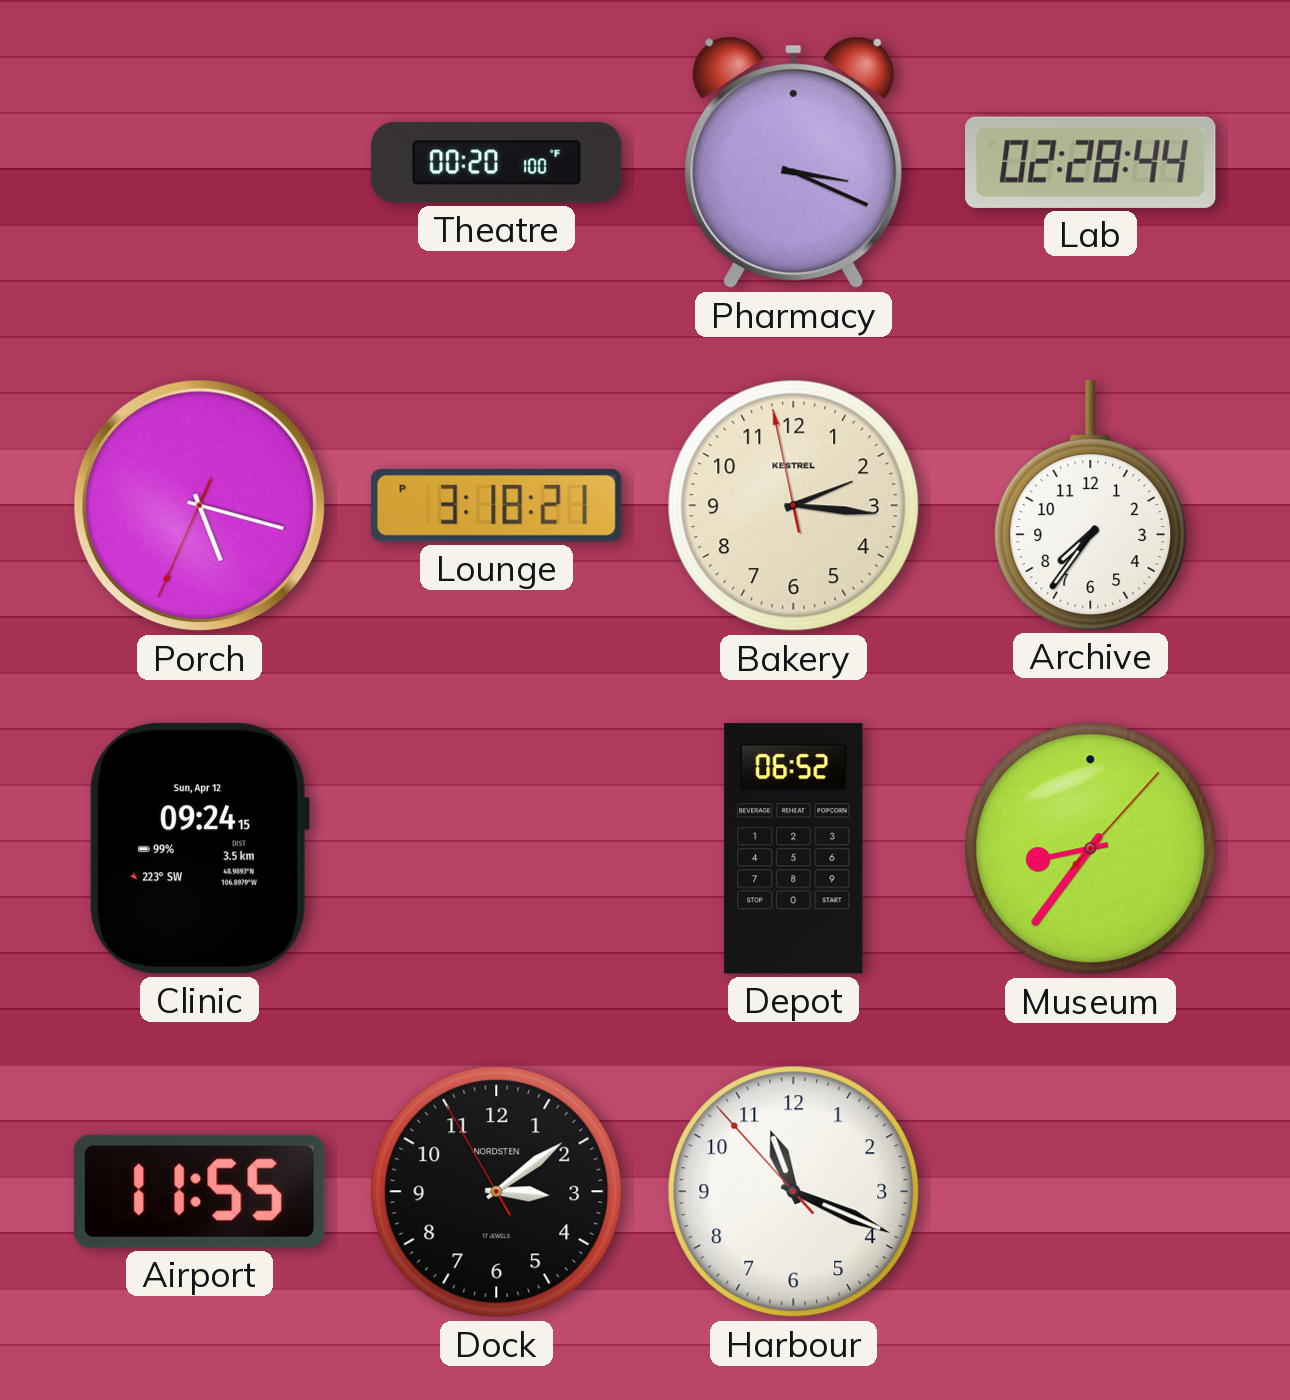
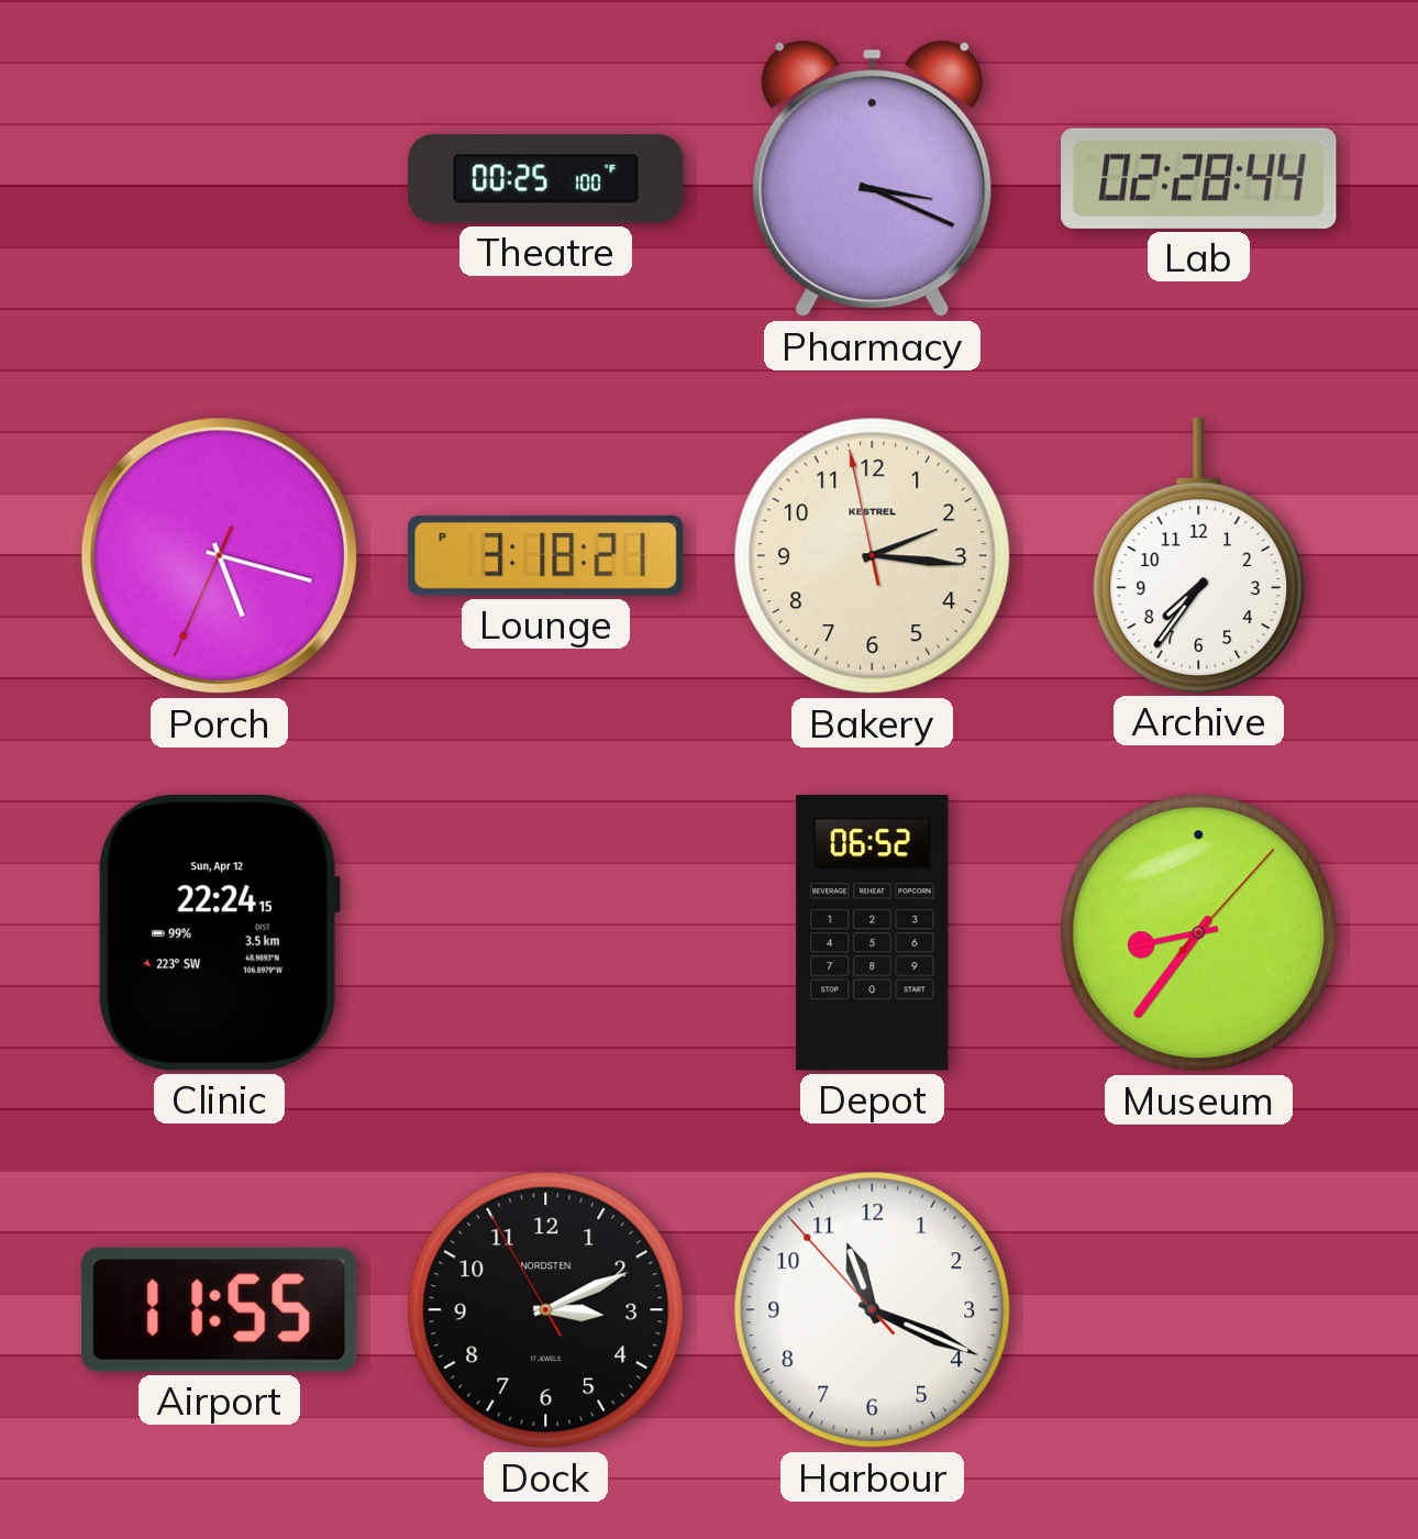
Theatre: 00:20 -> 00:25 (546, 179)
Clinic: 09:24 -> 22:24 (219, 932)
Dock: 3:08 -> 3:10 (546, 1310)
